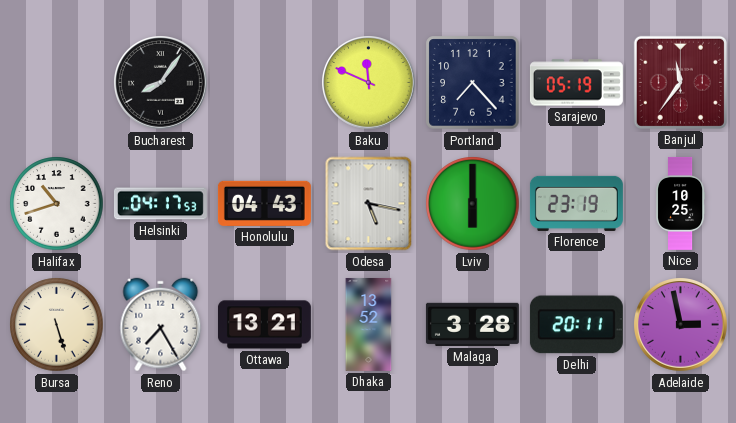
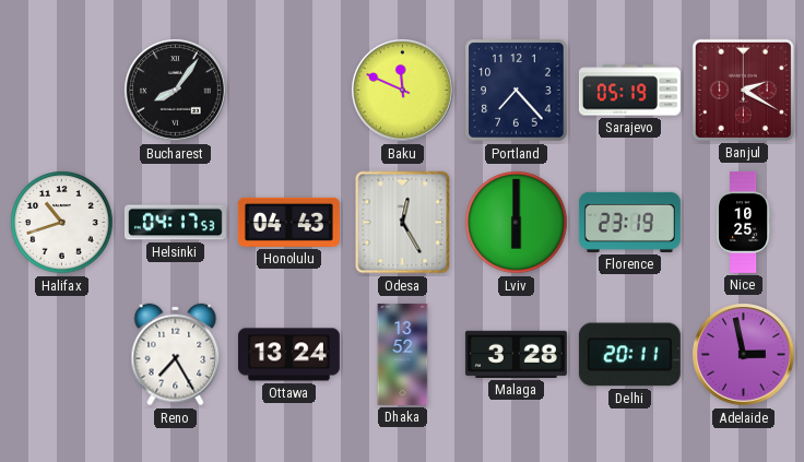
Banjul: 11:36 -> 2:20 (743, 90)
Odesa: 5:17 -> 12:25 (403, 223)
Bursa: 5:27 -> none (57, 325)
Ottawa: 13:21 -> 13:24 (288, 355)
